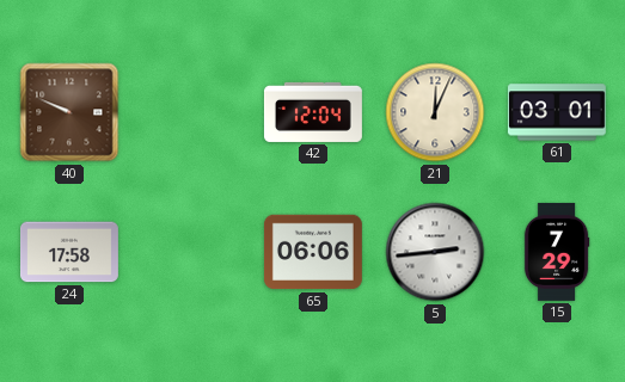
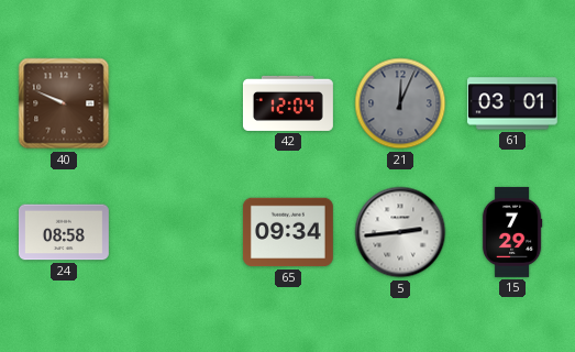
21 dial: cream -> grey (400, 103)
24: 17:58 -> 08:58 (64, 232)
65: 06:06 -> 09:34 (288, 232)
